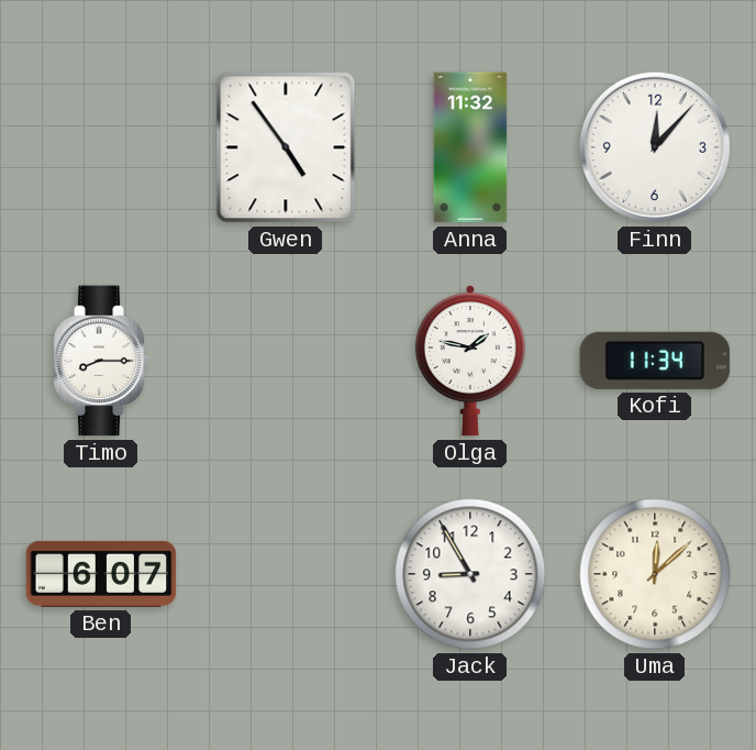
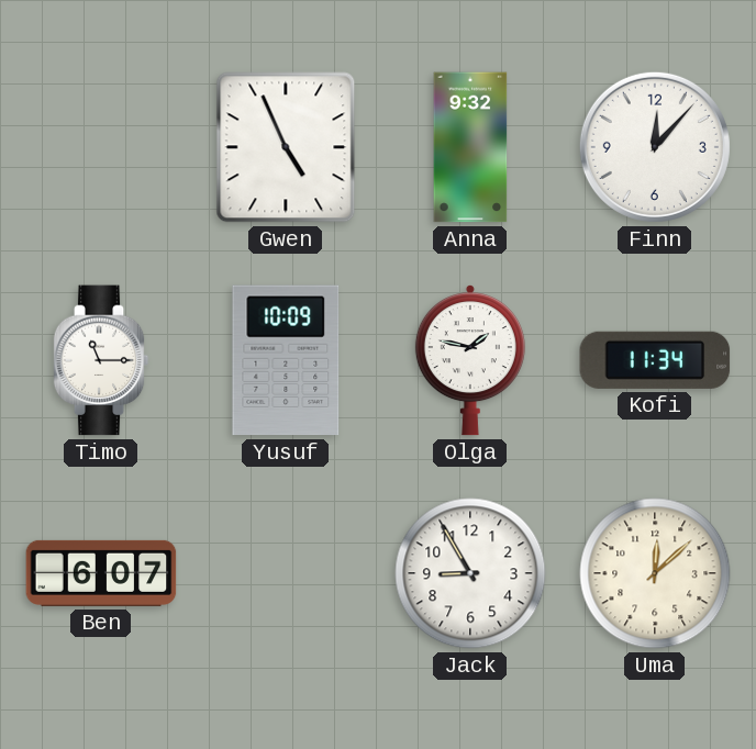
Gwen: 4:54 -> 4:56 (286, 147)
Anna: 11:32 -> 9:32 (470, 147)
Timo: 8:15 -> 11:15 (101, 360)
Yusuf: none -> 10:09 (286, 360)
